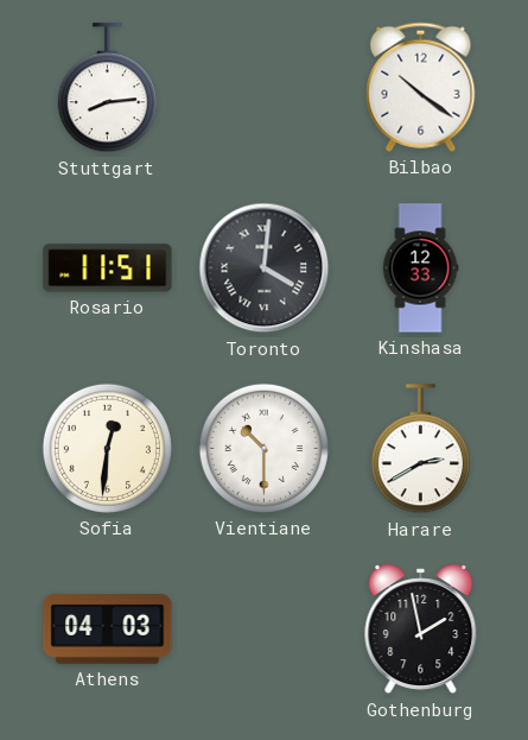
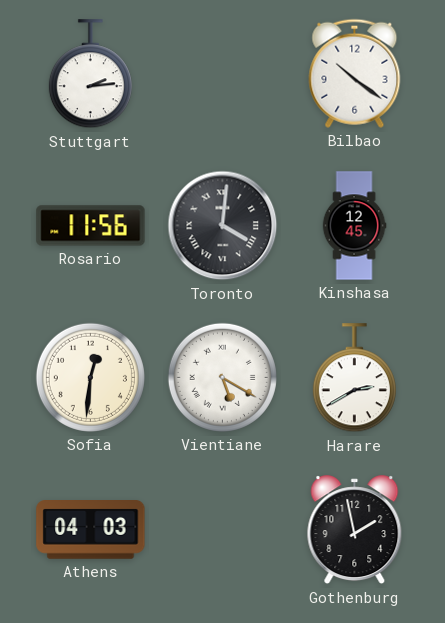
Stuttgart: 8:14 -> 2:14 (90, 74)
Rosario: 11:51 -> 11:56 (91, 226)
Kinshasa: 12:33 -> 12:45 (354, 226)
Vientiane: 10:30 -> 5:20 (222, 377)
